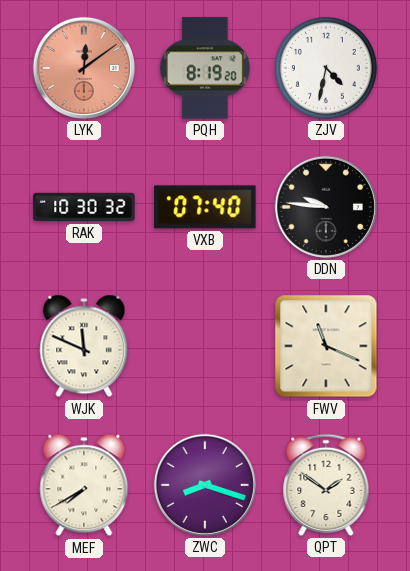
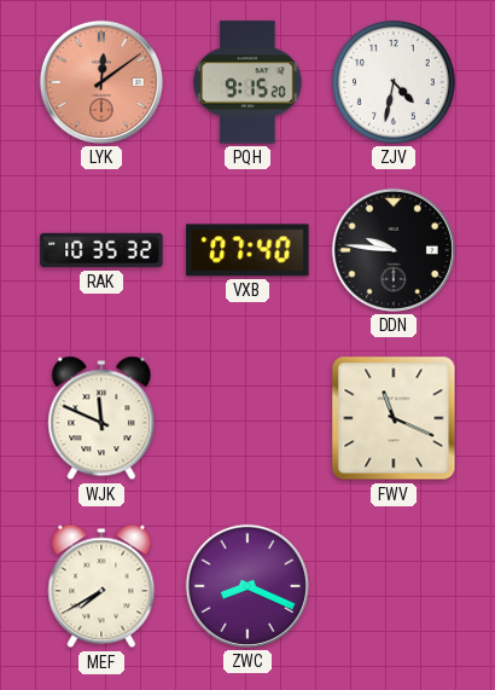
PQH: 8:19 -> 9:15 (249, 82)
RAK: 10:30 -> 10:35 (101, 250)
ZWC: 8:18 -> 8:19 (247, 586)
QPT: 1:51 -> none (326, 485)
